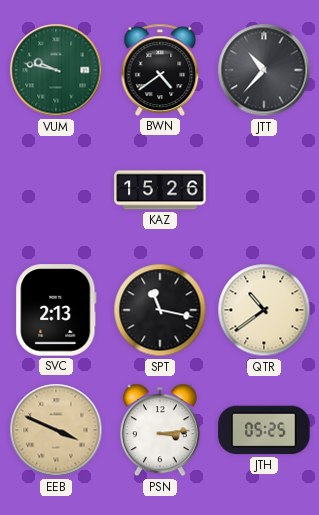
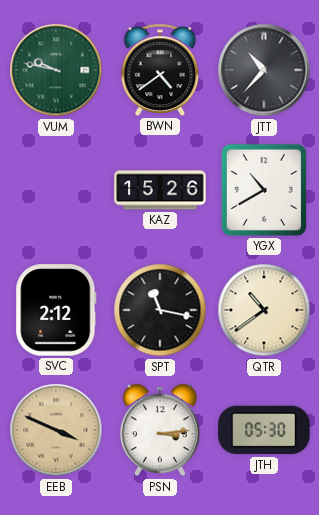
YGX: none -> 10:40 (264, 190)
SVC: 2:13 -> 2:12 (56, 310)
JTH: 05:25 -> 05:30 (264, 430)
